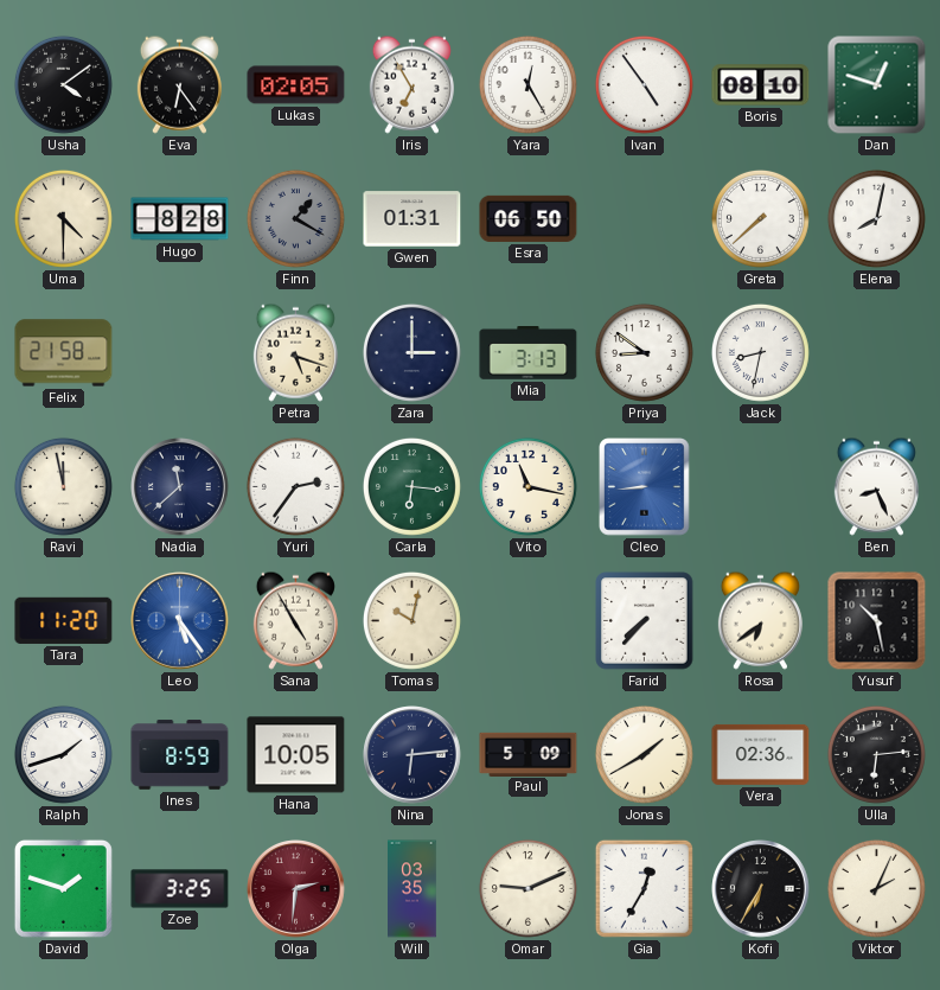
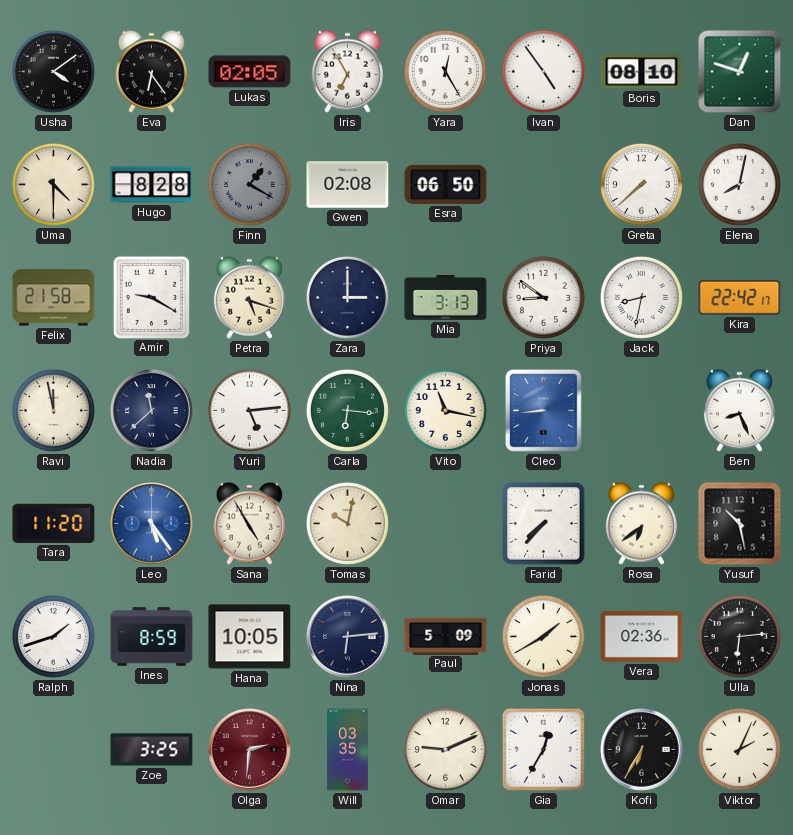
Gwen: 01:31 -> 02:08 (348, 185)
Amir: none -> 9:20 (151, 297)
Kira: none -> 22:42 (740, 297)
Yuri: 2:36 -> 5:14 (249, 410)
David: 1:48 -> none (63, 888)
